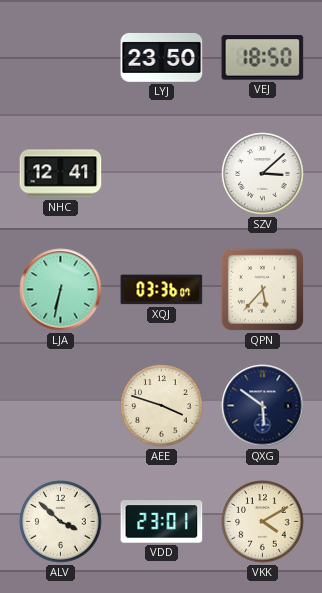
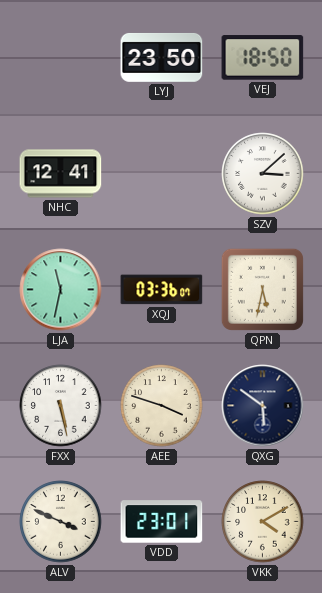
LJA: 6:32 -> 11:32 (61, 290)
QPN: 5:37 -> 5:32 (262, 289)
FXX: none -> 5:28 (61, 406)
ALV: 3:52 -> 3:49 (61, 522)
